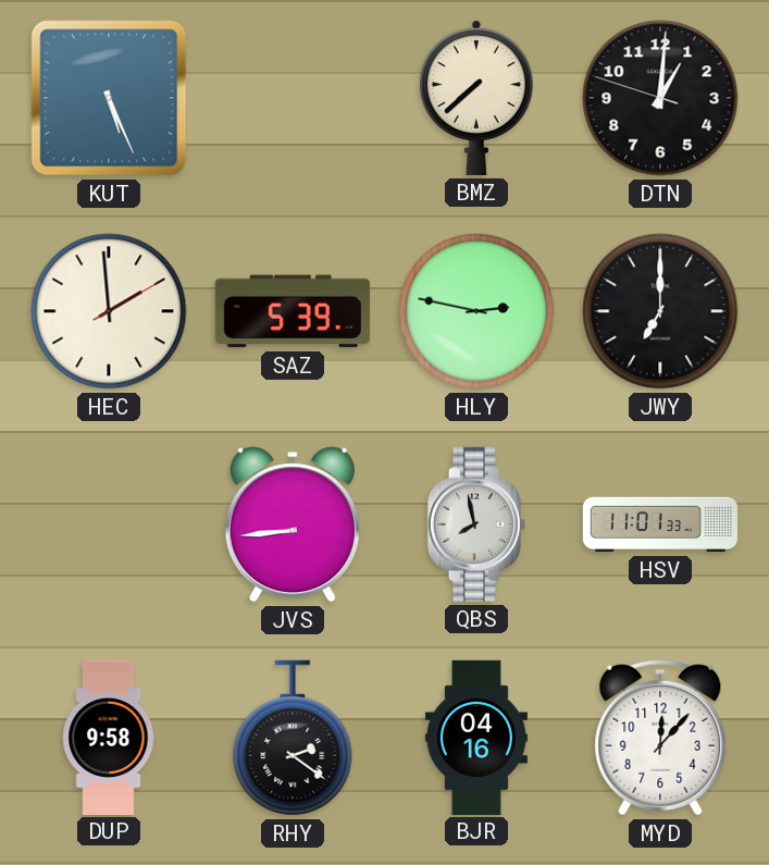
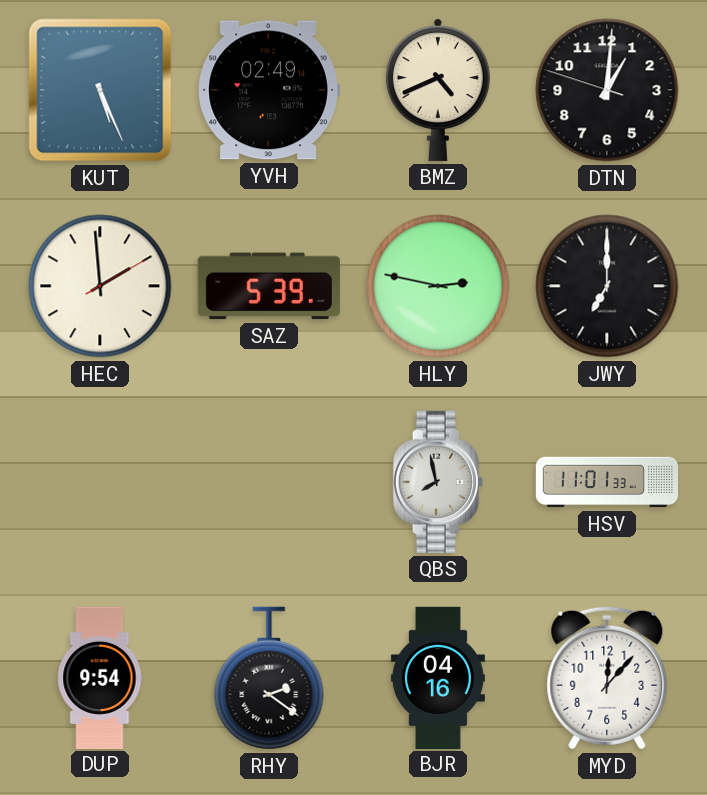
YVH: none -> 02:49 (269, 90)
BMZ: 7:38 -> 4:41 (438, 90)
JVS: 8:44 -> none (293, 524)
DUP: 9:58 -> 9:54 (100, 677)
